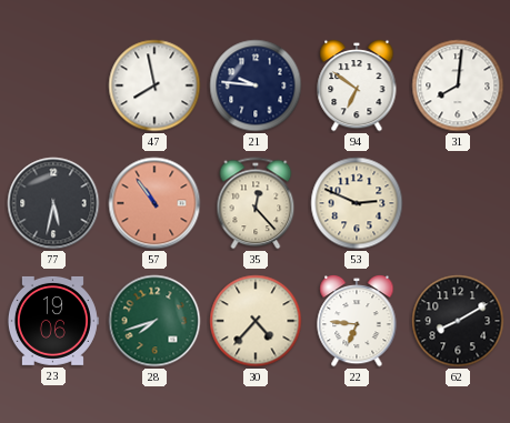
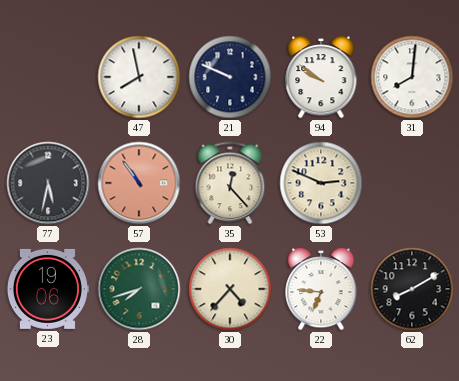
21: 9:46 -> 9:49 (230, 77)
94: 6:51 -> 9:51 (321, 77)
